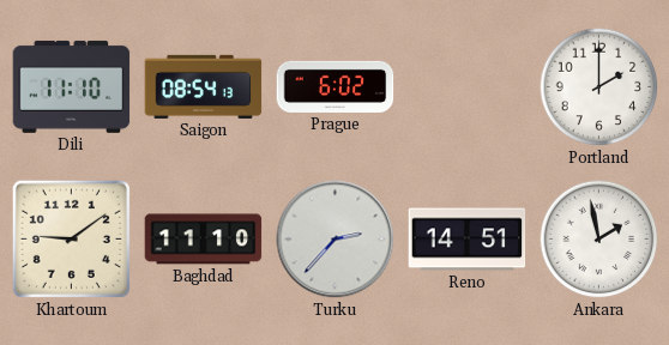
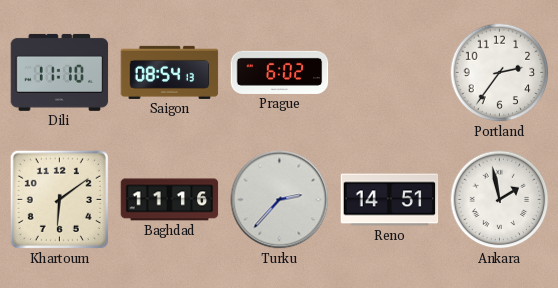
Portland: 2:00 -> 2:36 (500, 73)
Khartoum: 9:09 -> 6:09 (59, 199)
Baghdad: 11:10 -> 11:16 (170, 200)
